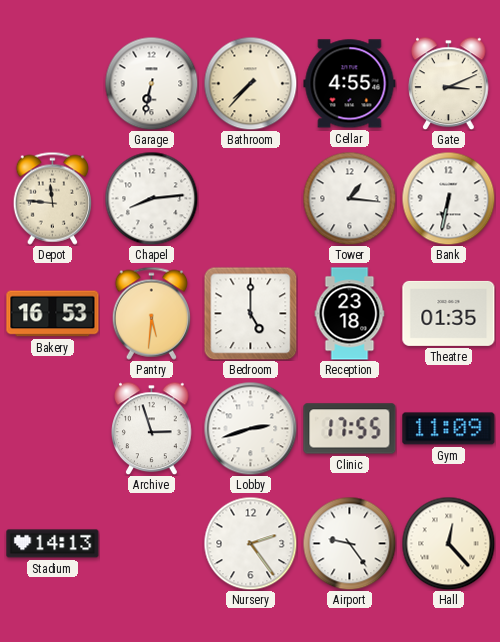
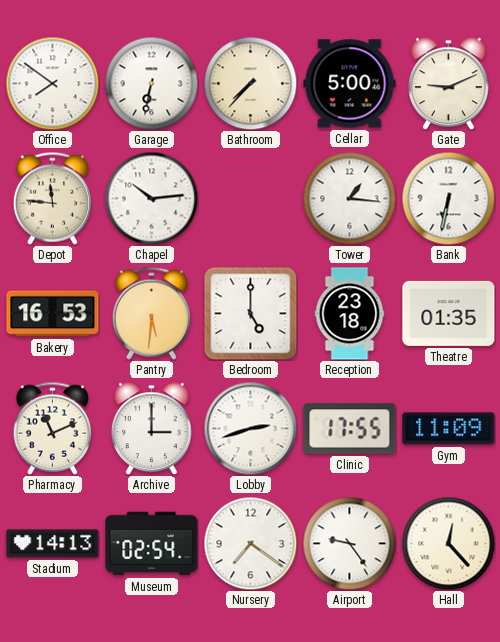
Office: none -> 7:51 (52, 83)
Cellar: 4:55 -> 5:00 (350, 84)
Gate: 3:11 -> 9:11 (449, 83)
Chapel: 8:14 -> 10:14 (151, 198)
Pharmacy: none -> 11:11 (52, 428)
Archive: 2:57 -> 3:00 (152, 428)
Museum: none -> 02:54 (152, 544)
Nursery: 2:24 -> 7:21 (250, 543)
